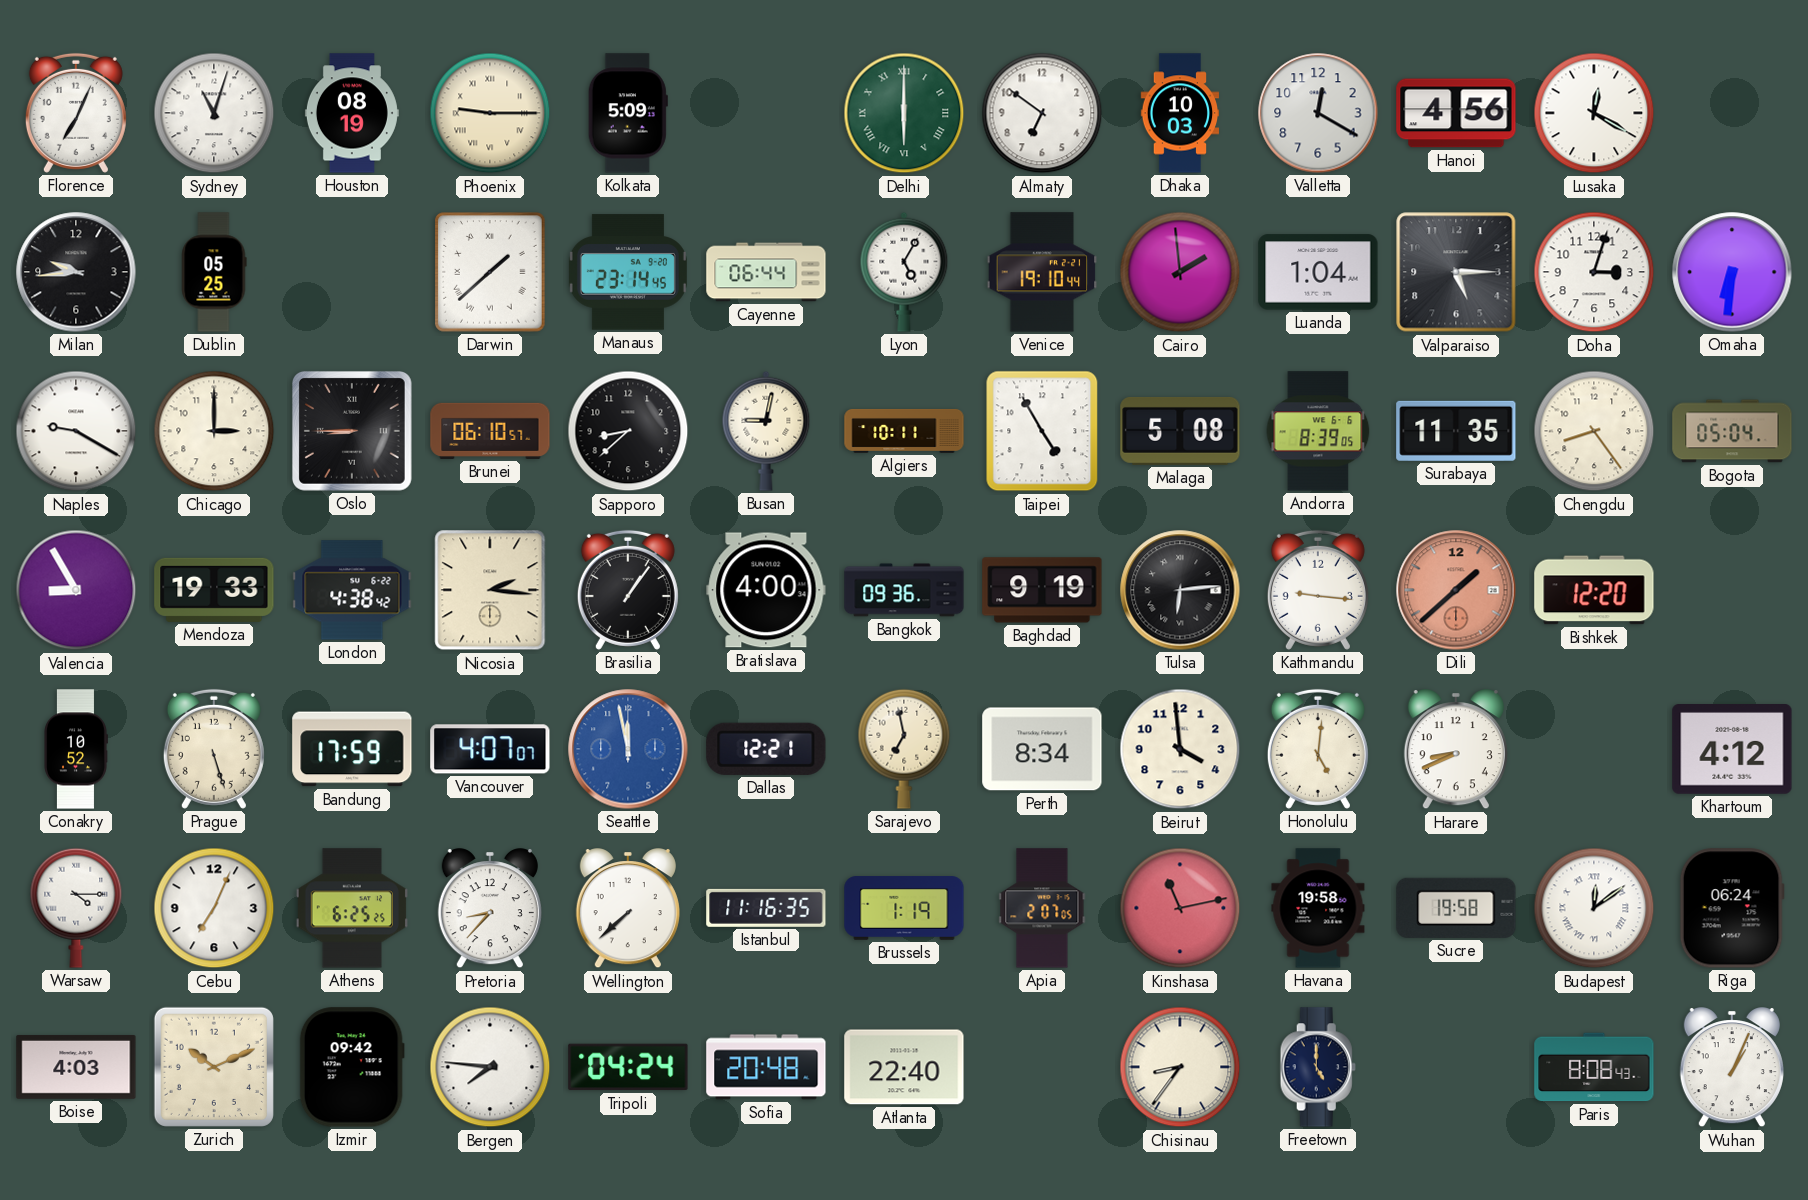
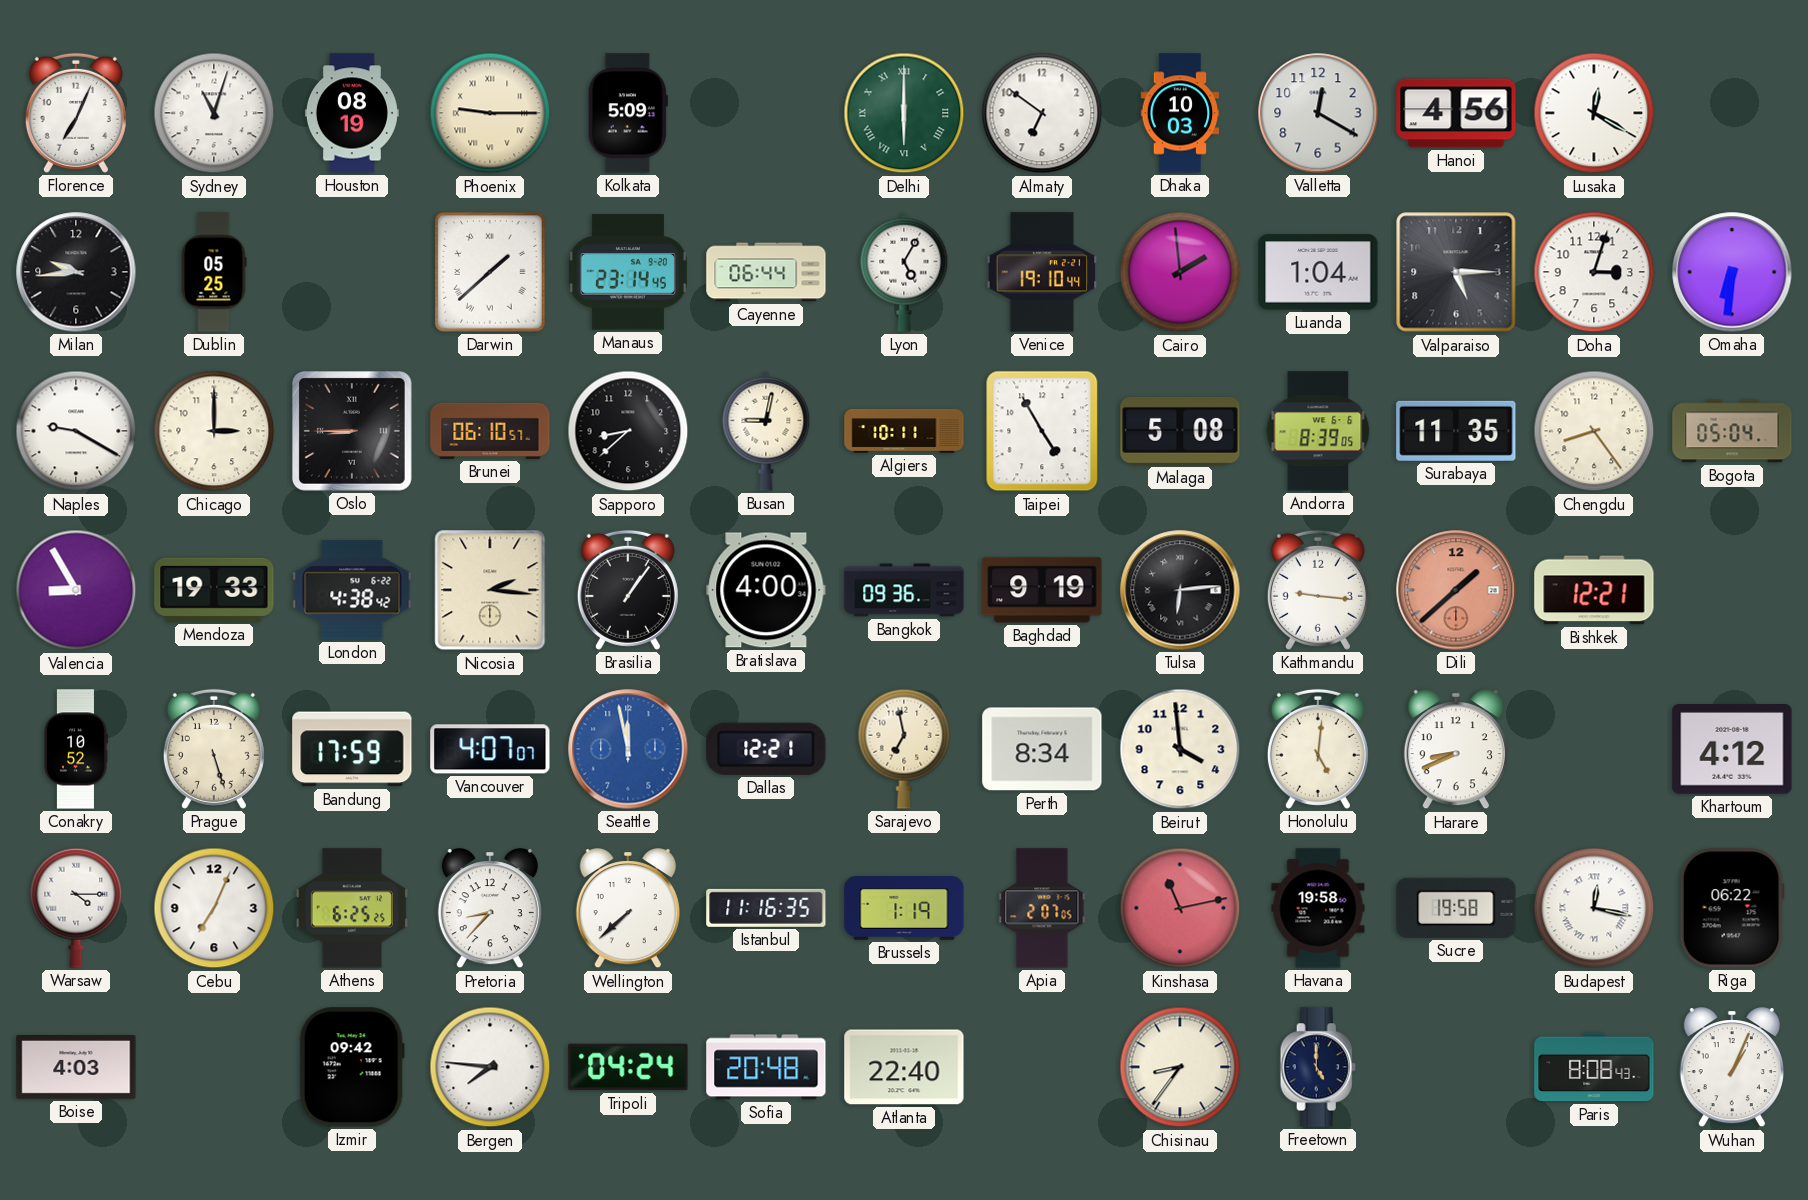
Bishkek: 12:20 -> 12:21 (1594, 590)
Budapest: 12:09 -> 12:17 (1594, 908)
Riga: 06:24 -> 06:22 (1732, 908)
Zurich: 10:11 -> none (214, 1067)
